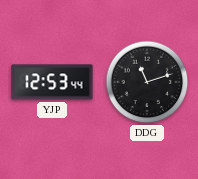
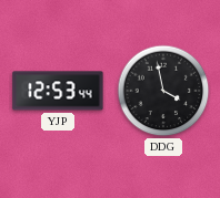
DDG: 11:12 -> 3:58 (163, 91)
